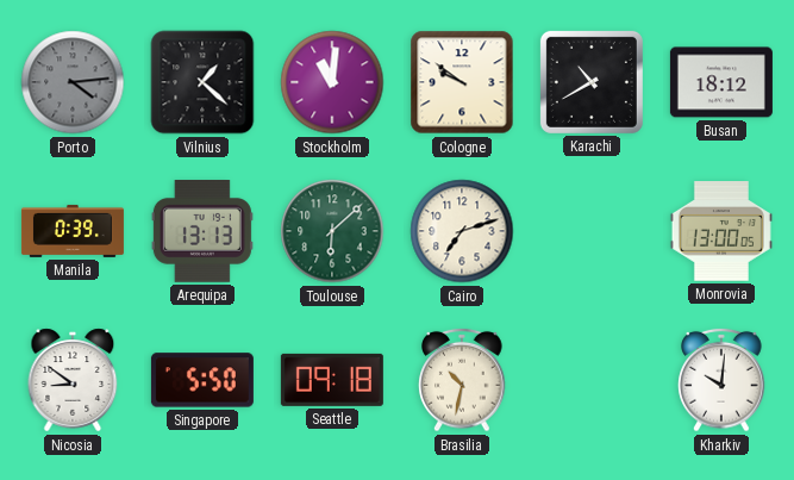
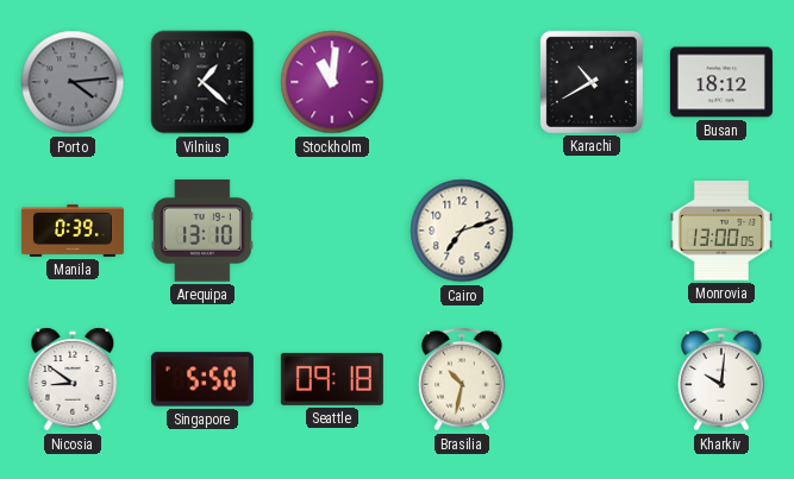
Cologne: 9:51 -> none (462, 82)
Arequipa: 13:13 -> 13:10 (202, 232)
Toulouse: 6:08 -> none (332, 231)
